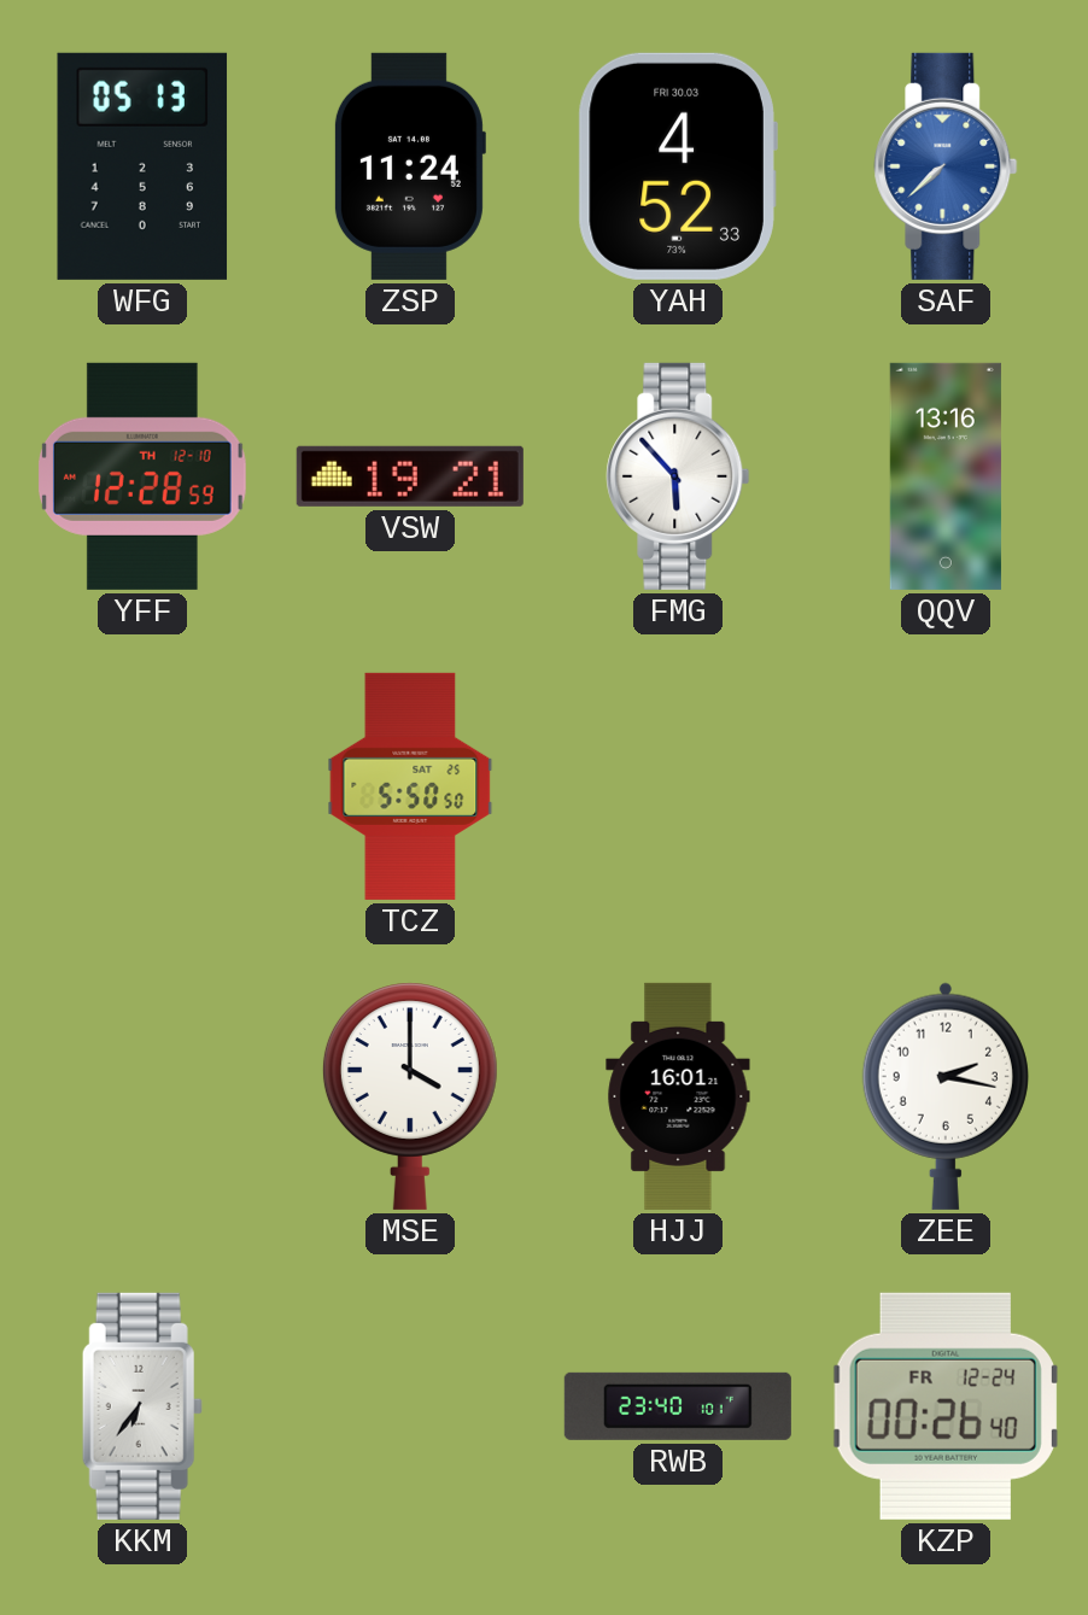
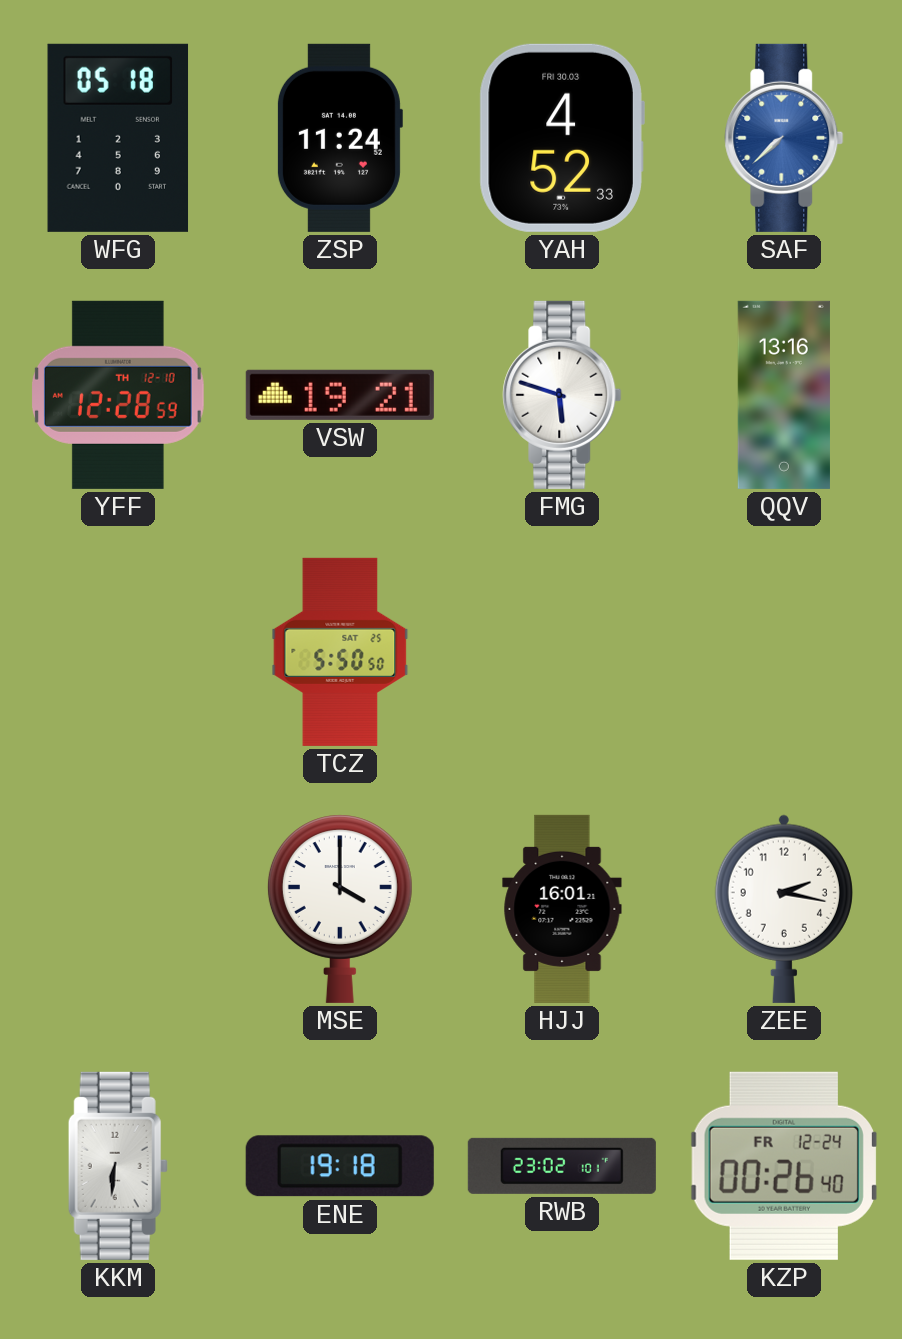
WFG: 05:13 -> 05:18 (118, 138)
FMG: 5:53 -> 5:48 (562, 395)
KKM: 6:36 -> 6:31 (118, 1166)
ENE: none -> 19:18 (340, 1166)
RWB: 23:40 -> 23:02 (562, 1166)
